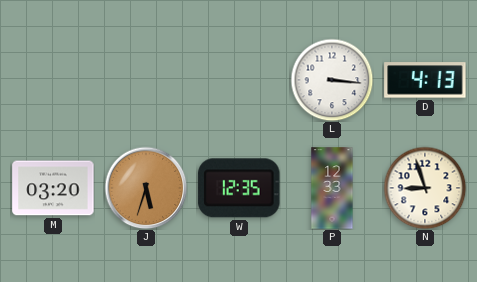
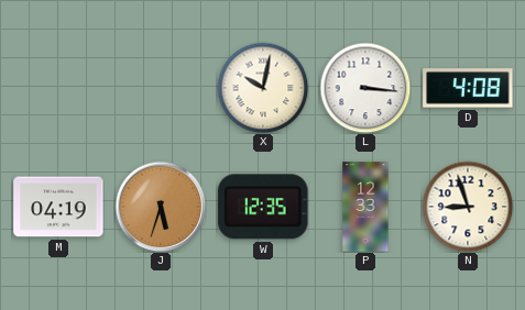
X: none -> 10:02 (263, 88)
D: 4:13 -> 4:08 (468, 88)
M: 03:20 -> 04:19 (58, 207)
